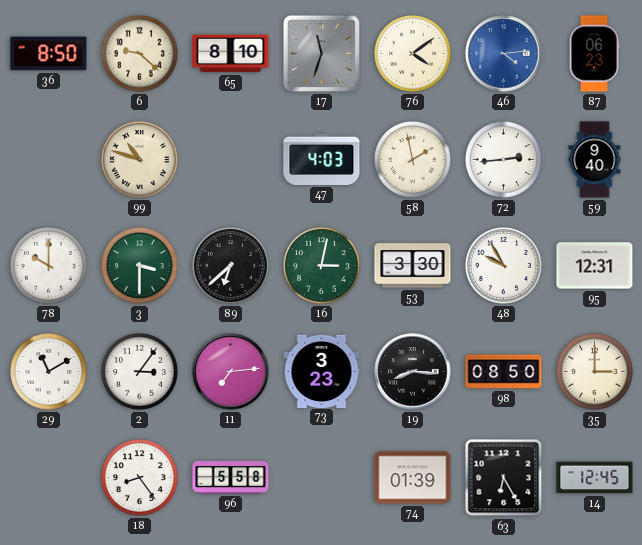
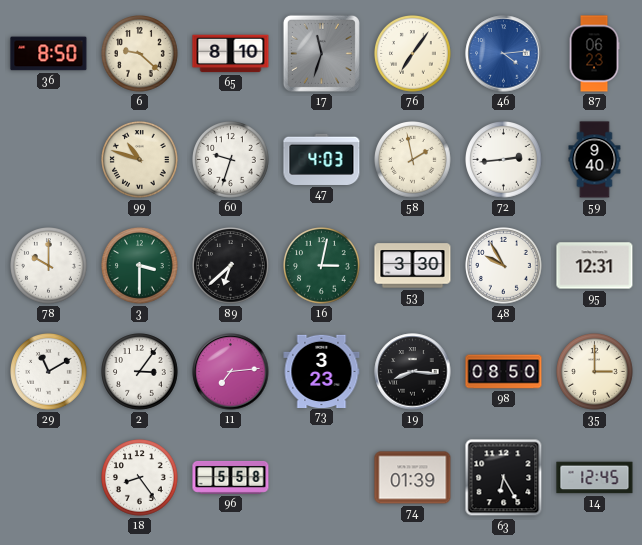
76: 4:09 -> 7:06 (413, 54)
60: none -> 9:33 (231, 160)
